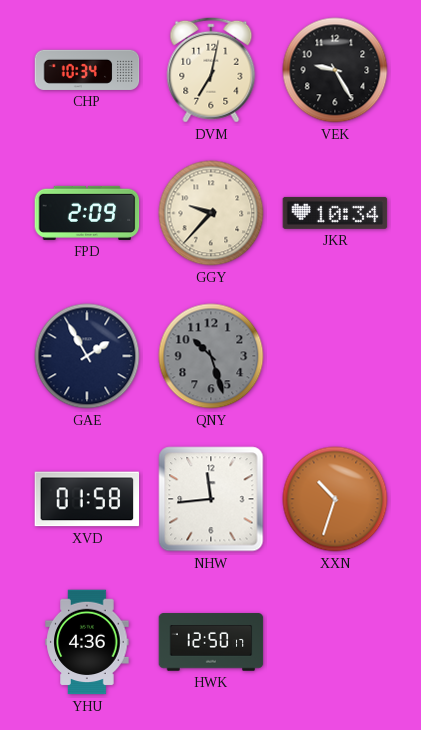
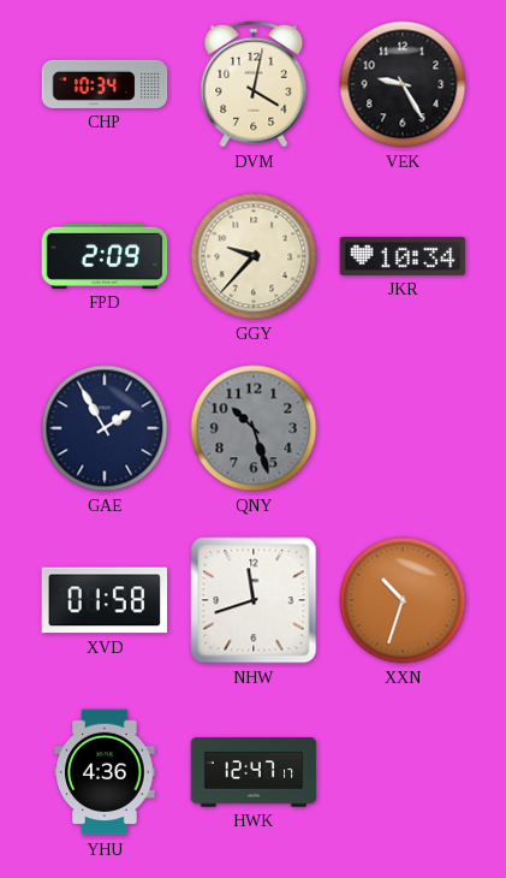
DVM: 7:02 -> 4:02 (254, 84)
NHW: 11:44 -> 11:42 (254, 600)
HWK: 12:50 -> 12:47 (254, 772)
